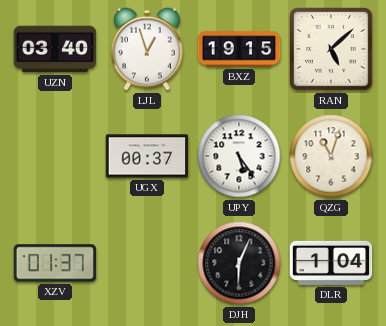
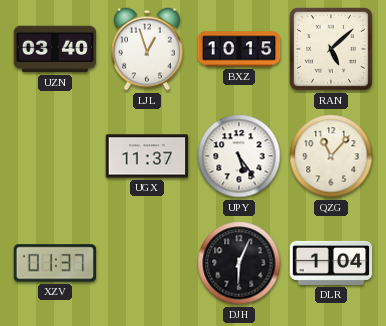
BXZ: 19:15 -> 10:15 (239, 49)
UGX: 00:37 -> 11:37 (147, 156)
QZG: 11:03 -> 11:07 (331, 156)
